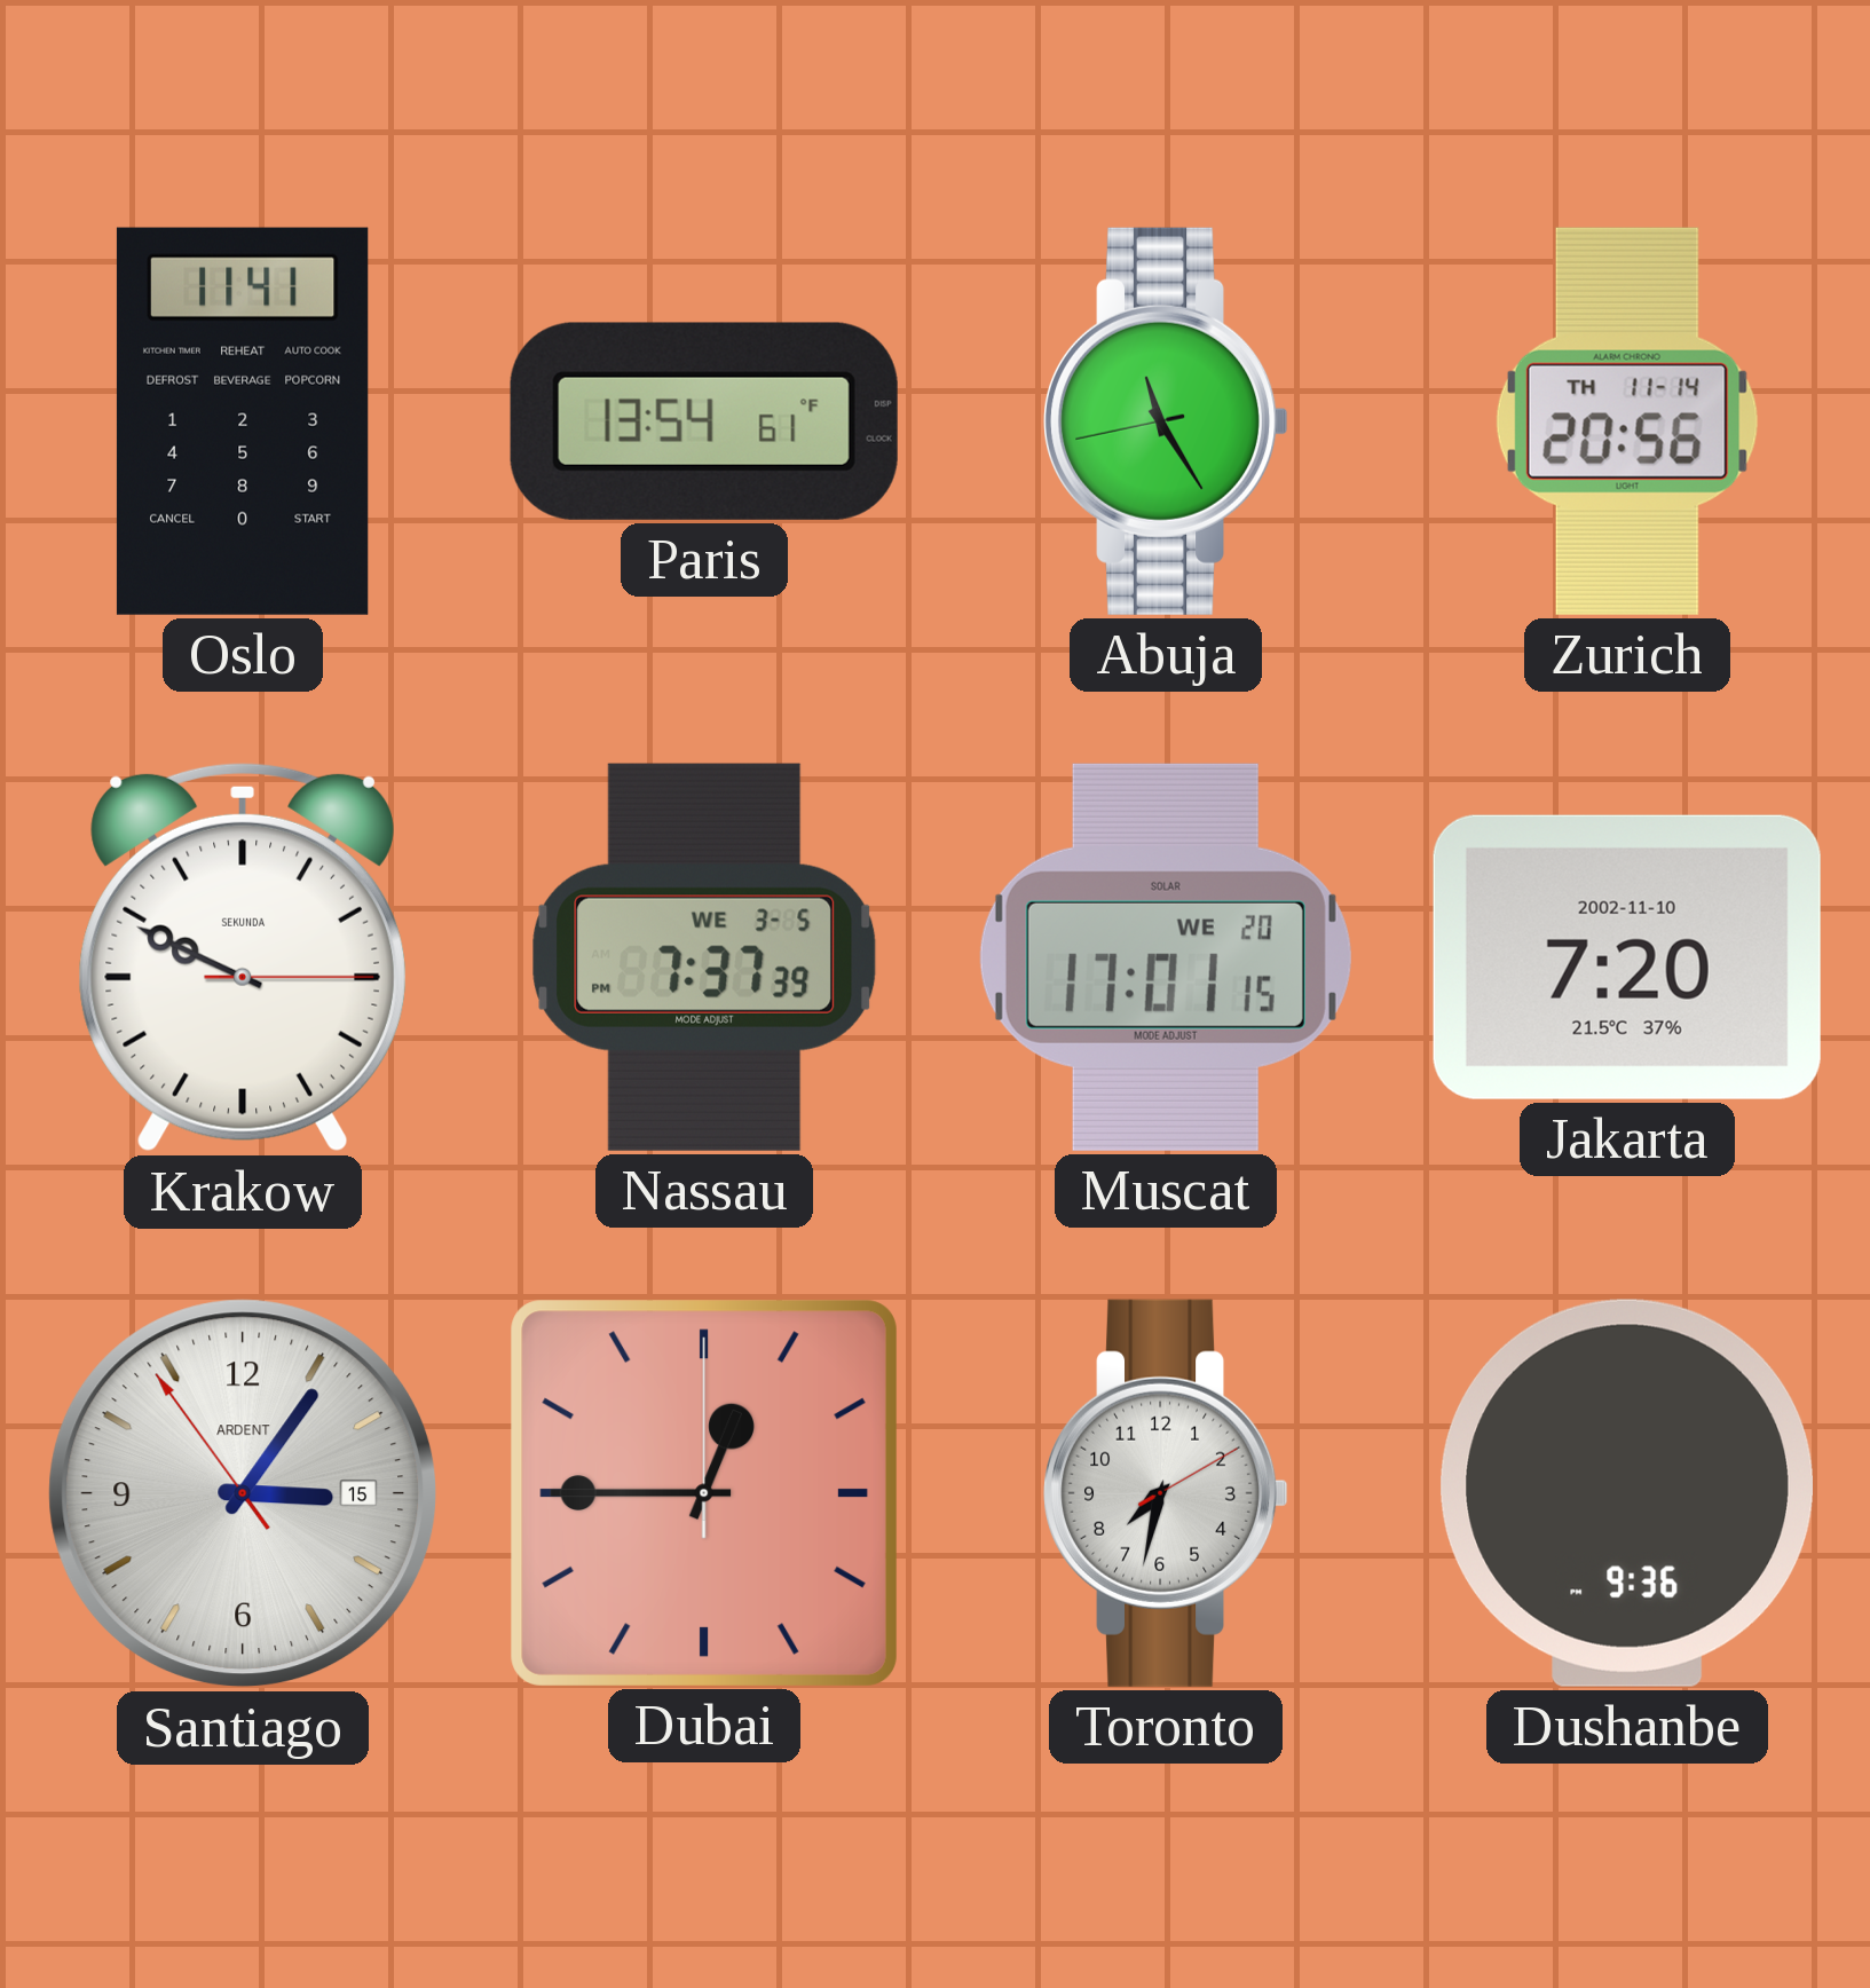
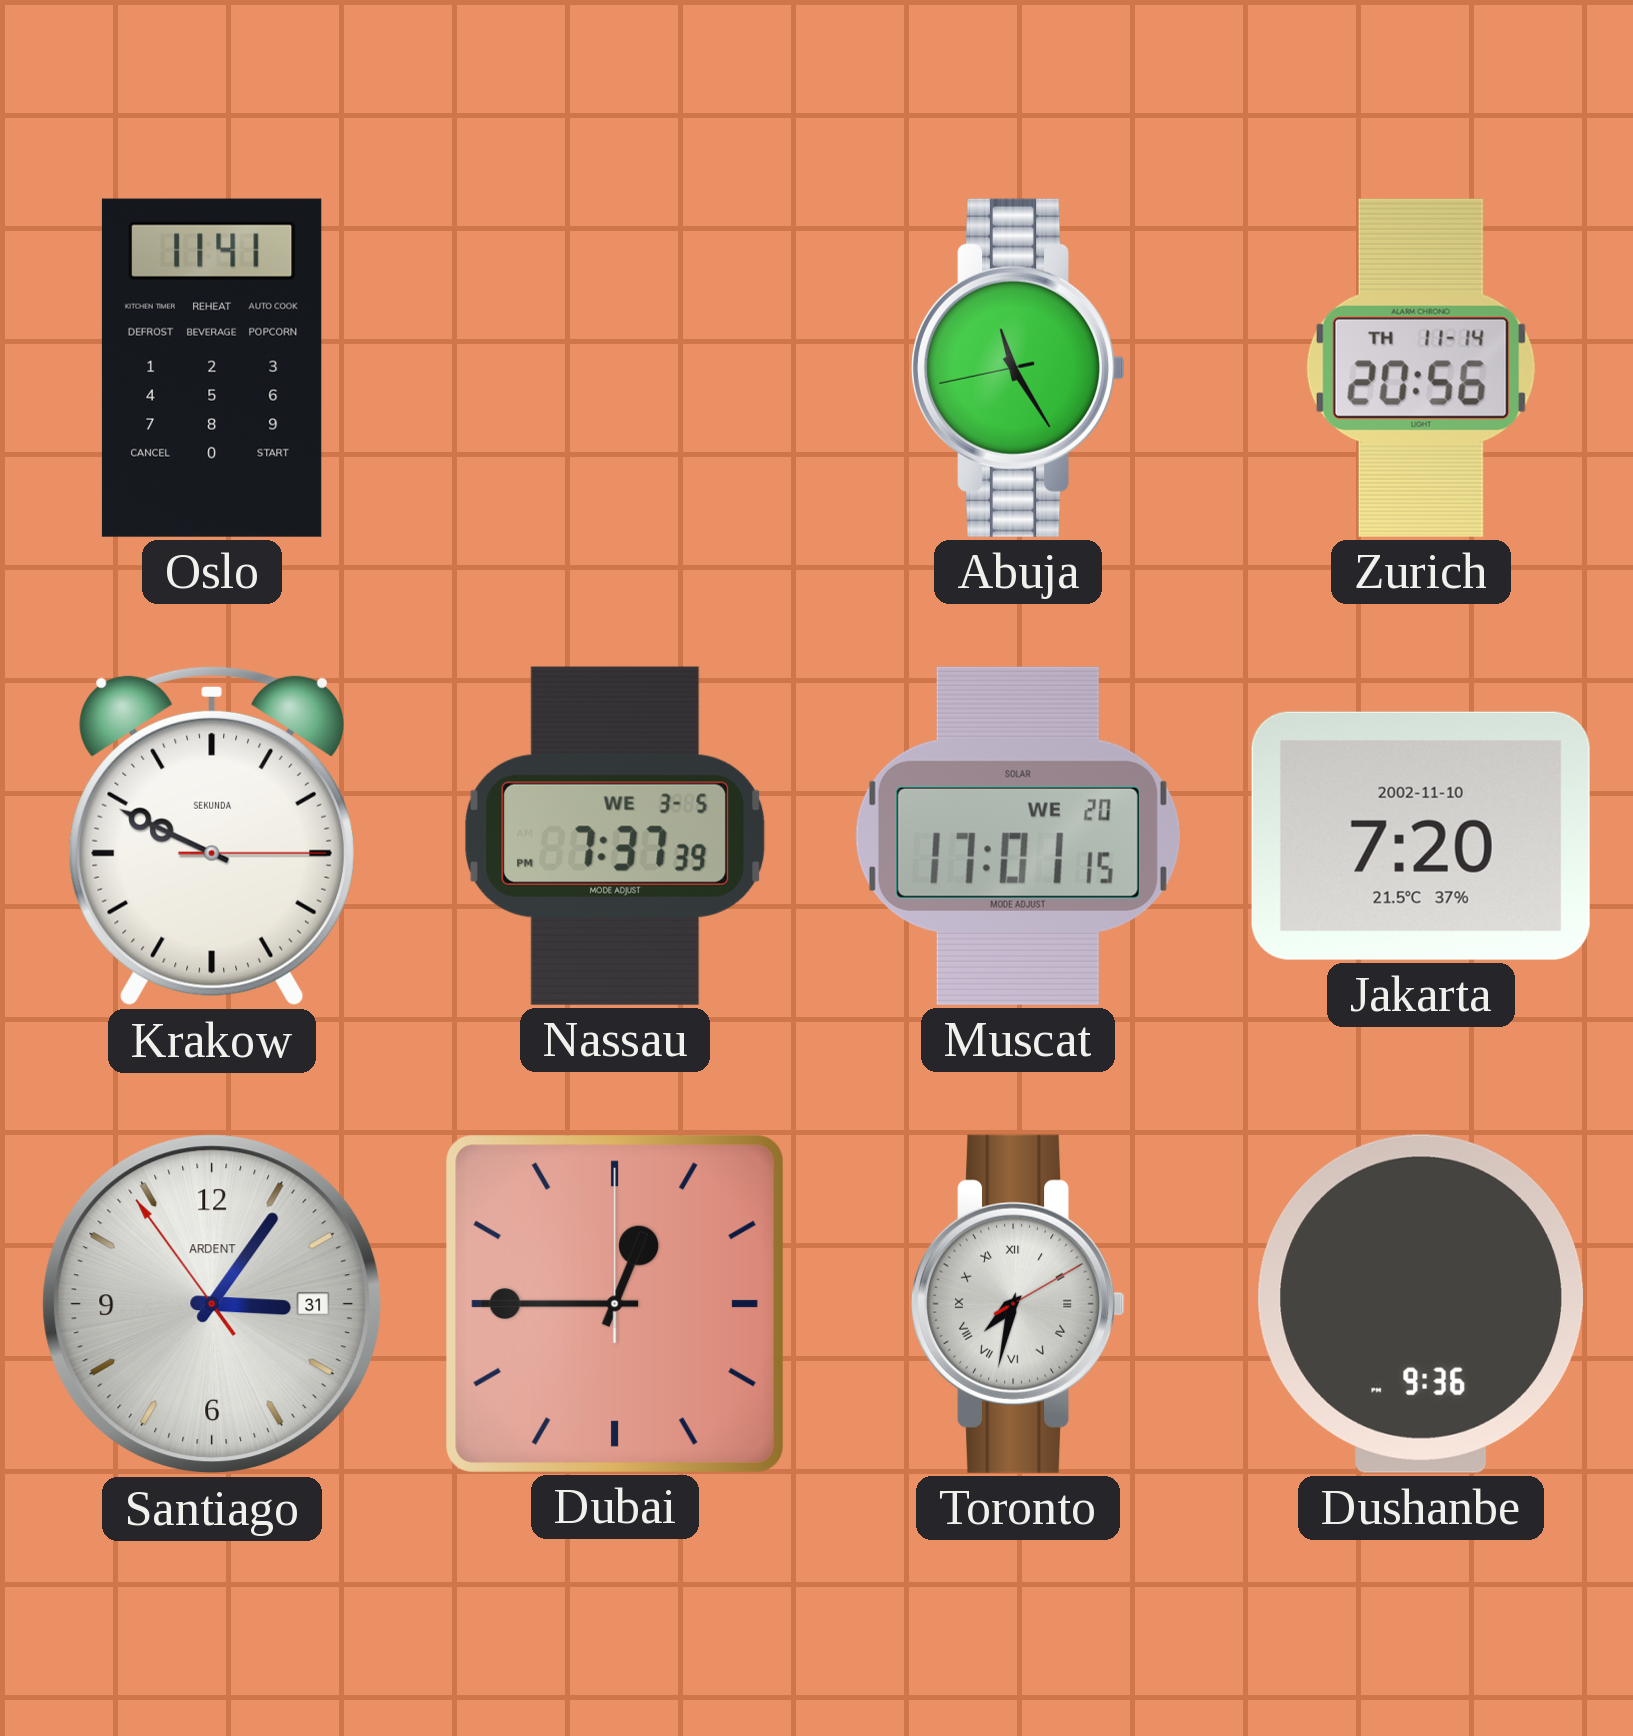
Paris: 13:54 -> none (704, 421)
Santiago date: 15 -> 31 (212, 1304)
Toronto numerals: Arabic -> Roman (1018, 1304)
